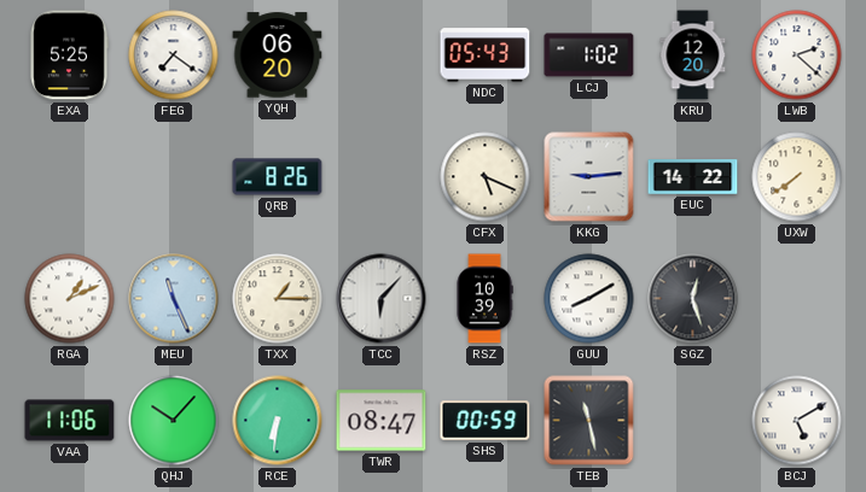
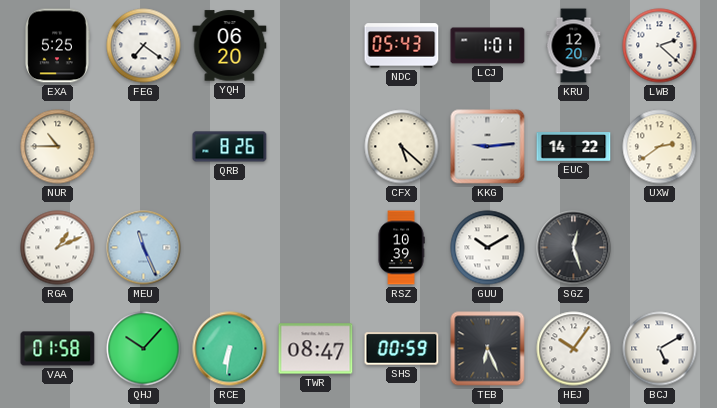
LCJ: 1:02 -> 1:01 (488, 46)
NUR: none -> 10:45 (58, 147)
CFX: 5:19 -> 5:22 (402, 147)
UXW: 7:39 -> 2:39 (660, 147)
TXX: 1:15 -> none (278, 299)
TCC: 6:07 -> none (382, 299)
GUU: 8:10 -> 10:10 (488, 248)
VAA: 11:06 -> 01:58 (58, 349)
TEB: 11:28 -> 6:26 (488, 349)
HEJ: none -> 10:06 (574, 349)
